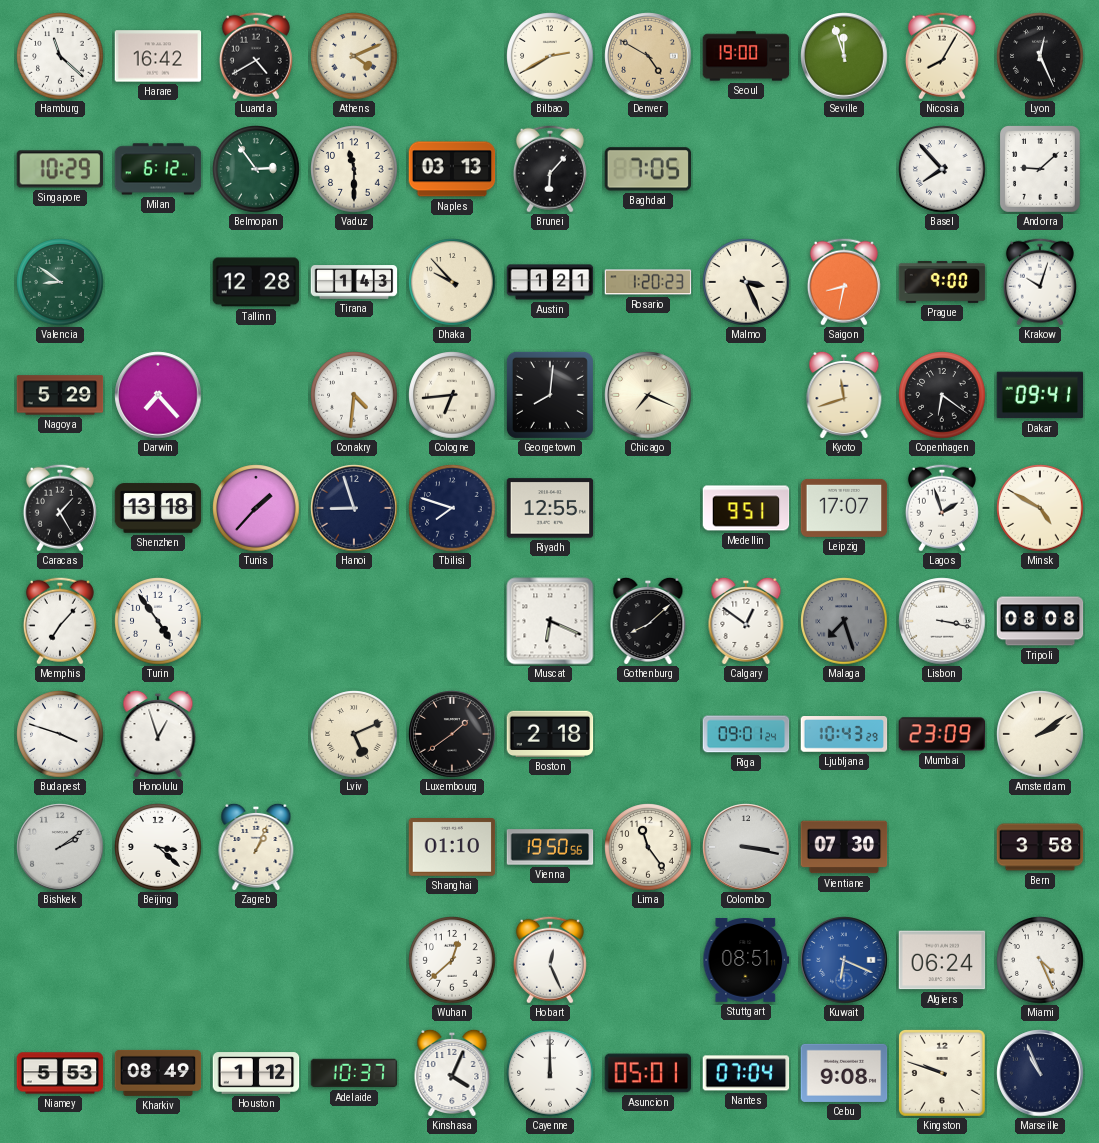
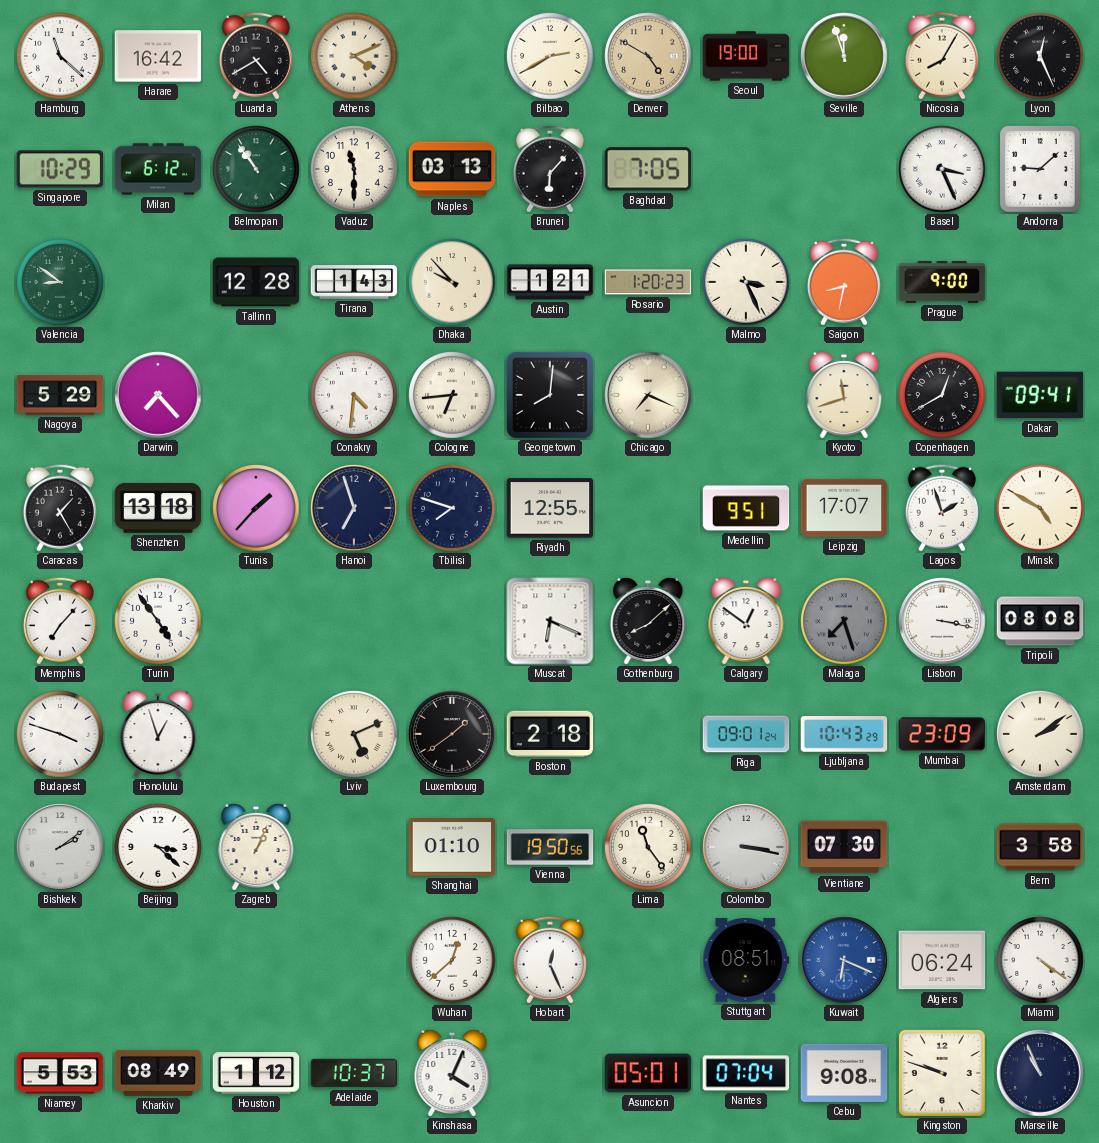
Belmopan: 2:54 -> 10:54 (256, 169)
Basel: 7:53 -> 3:26 (942, 169)
Krakow: 10:03 -> none (1040, 282)
Copenhagen: 6:21 -> 12:40 (942, 395)
Hanoi: 8:57 -> 6:57 (354, 508)
Miami: 4:26 -> 4:21 (1040, 960)
Cayenne: 12:00 -> none (550, 1073)
